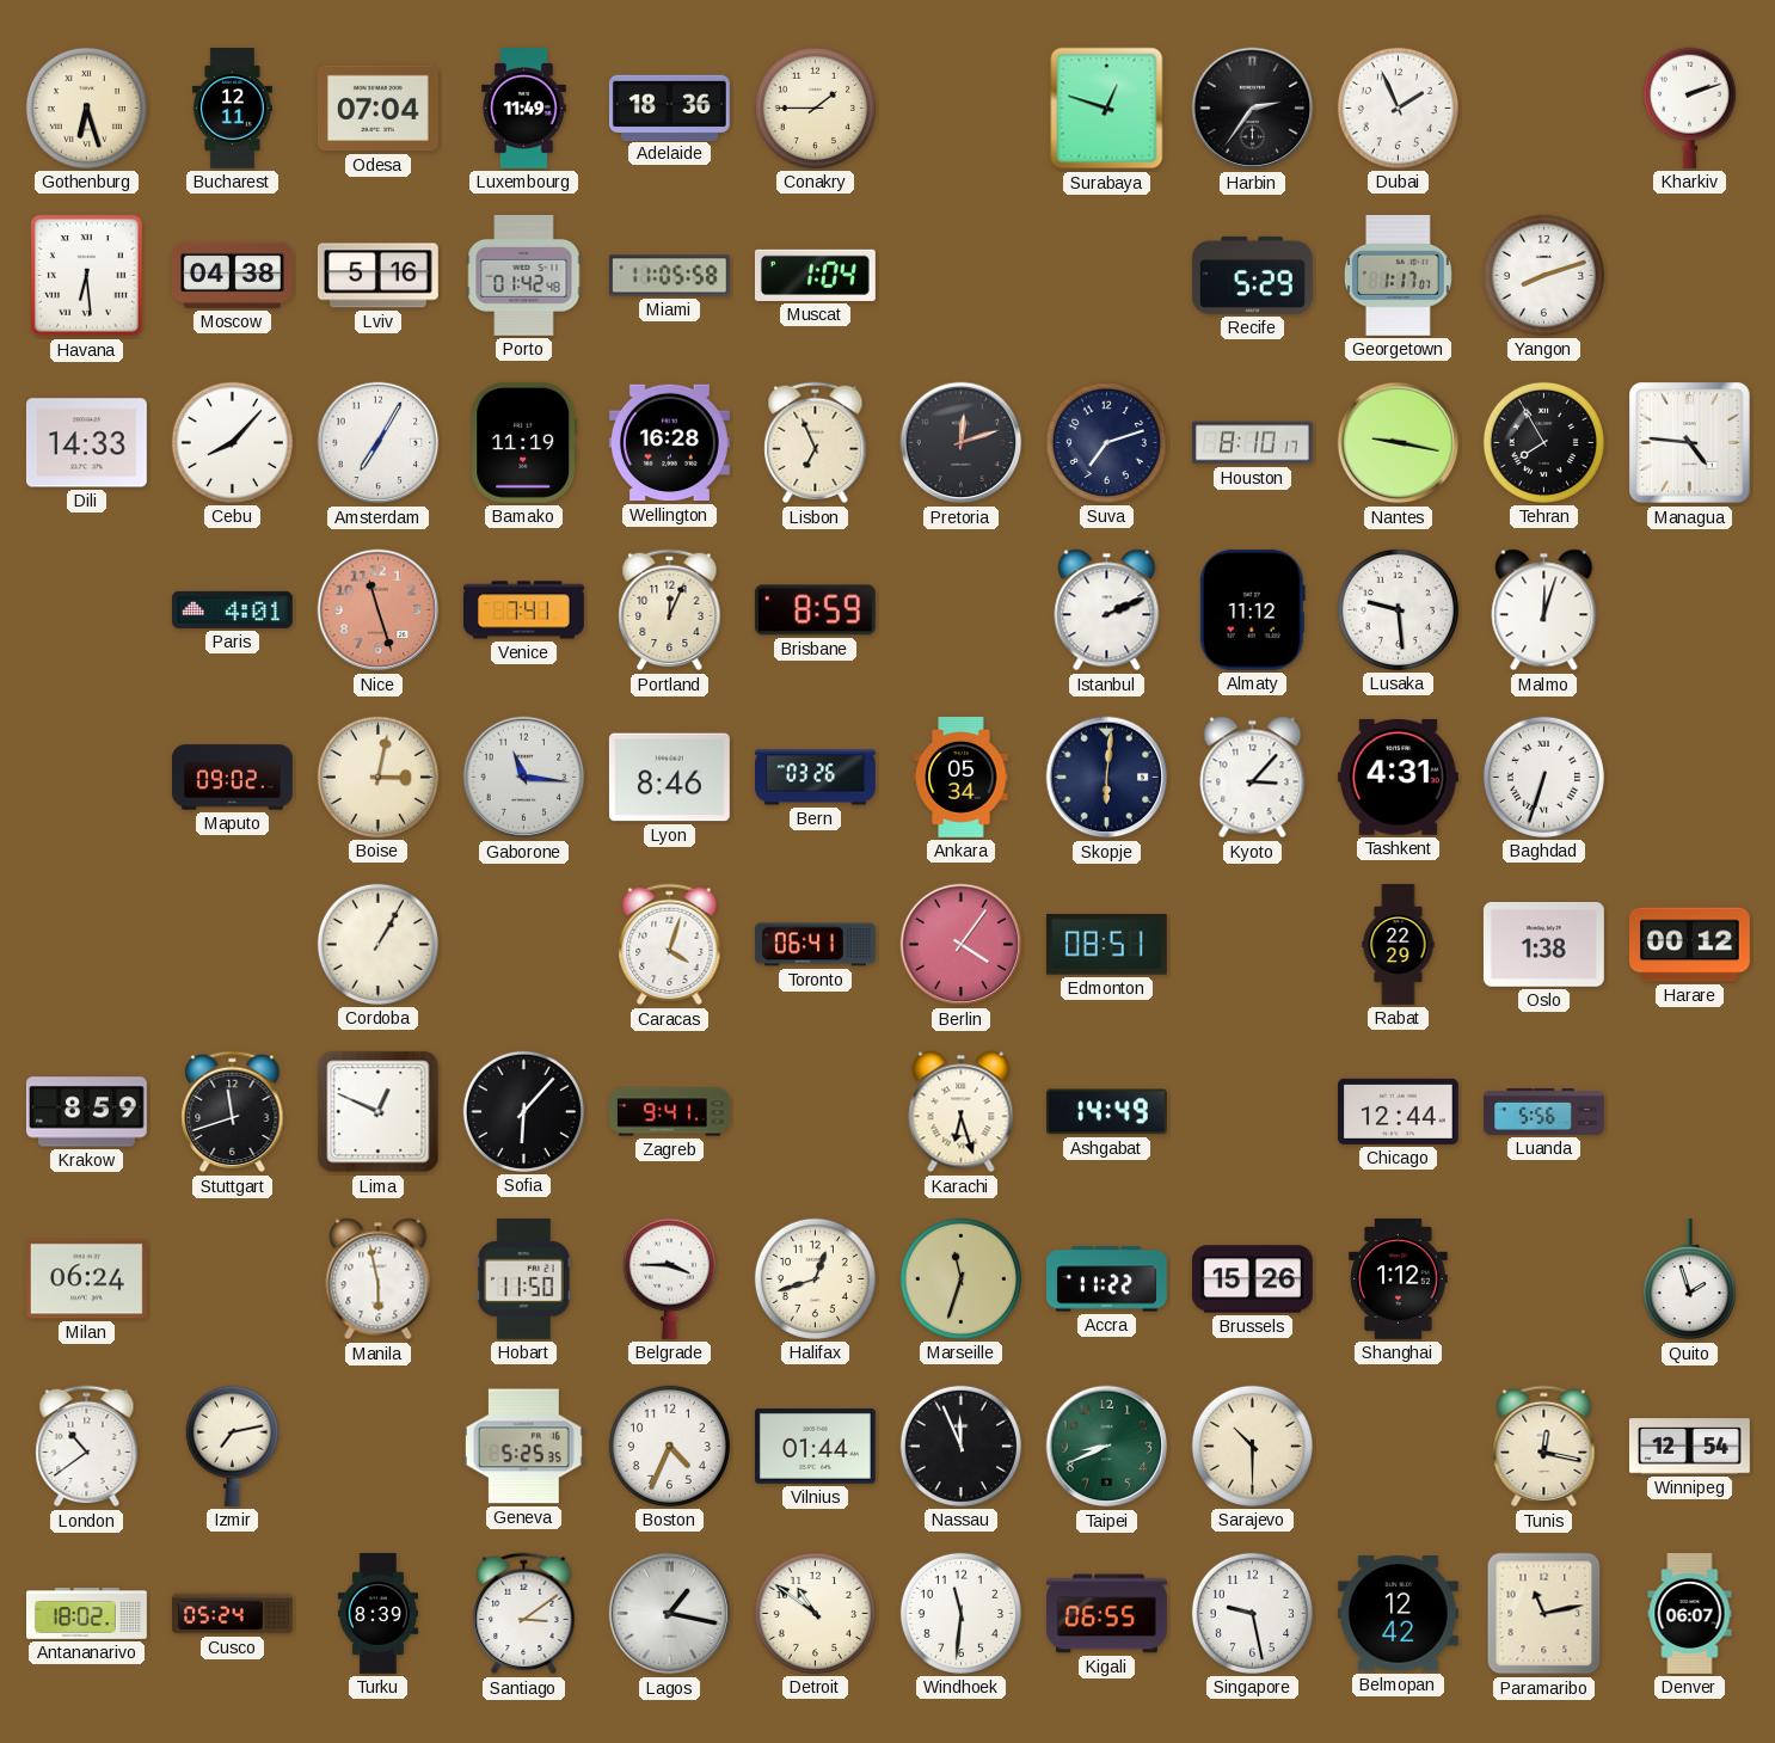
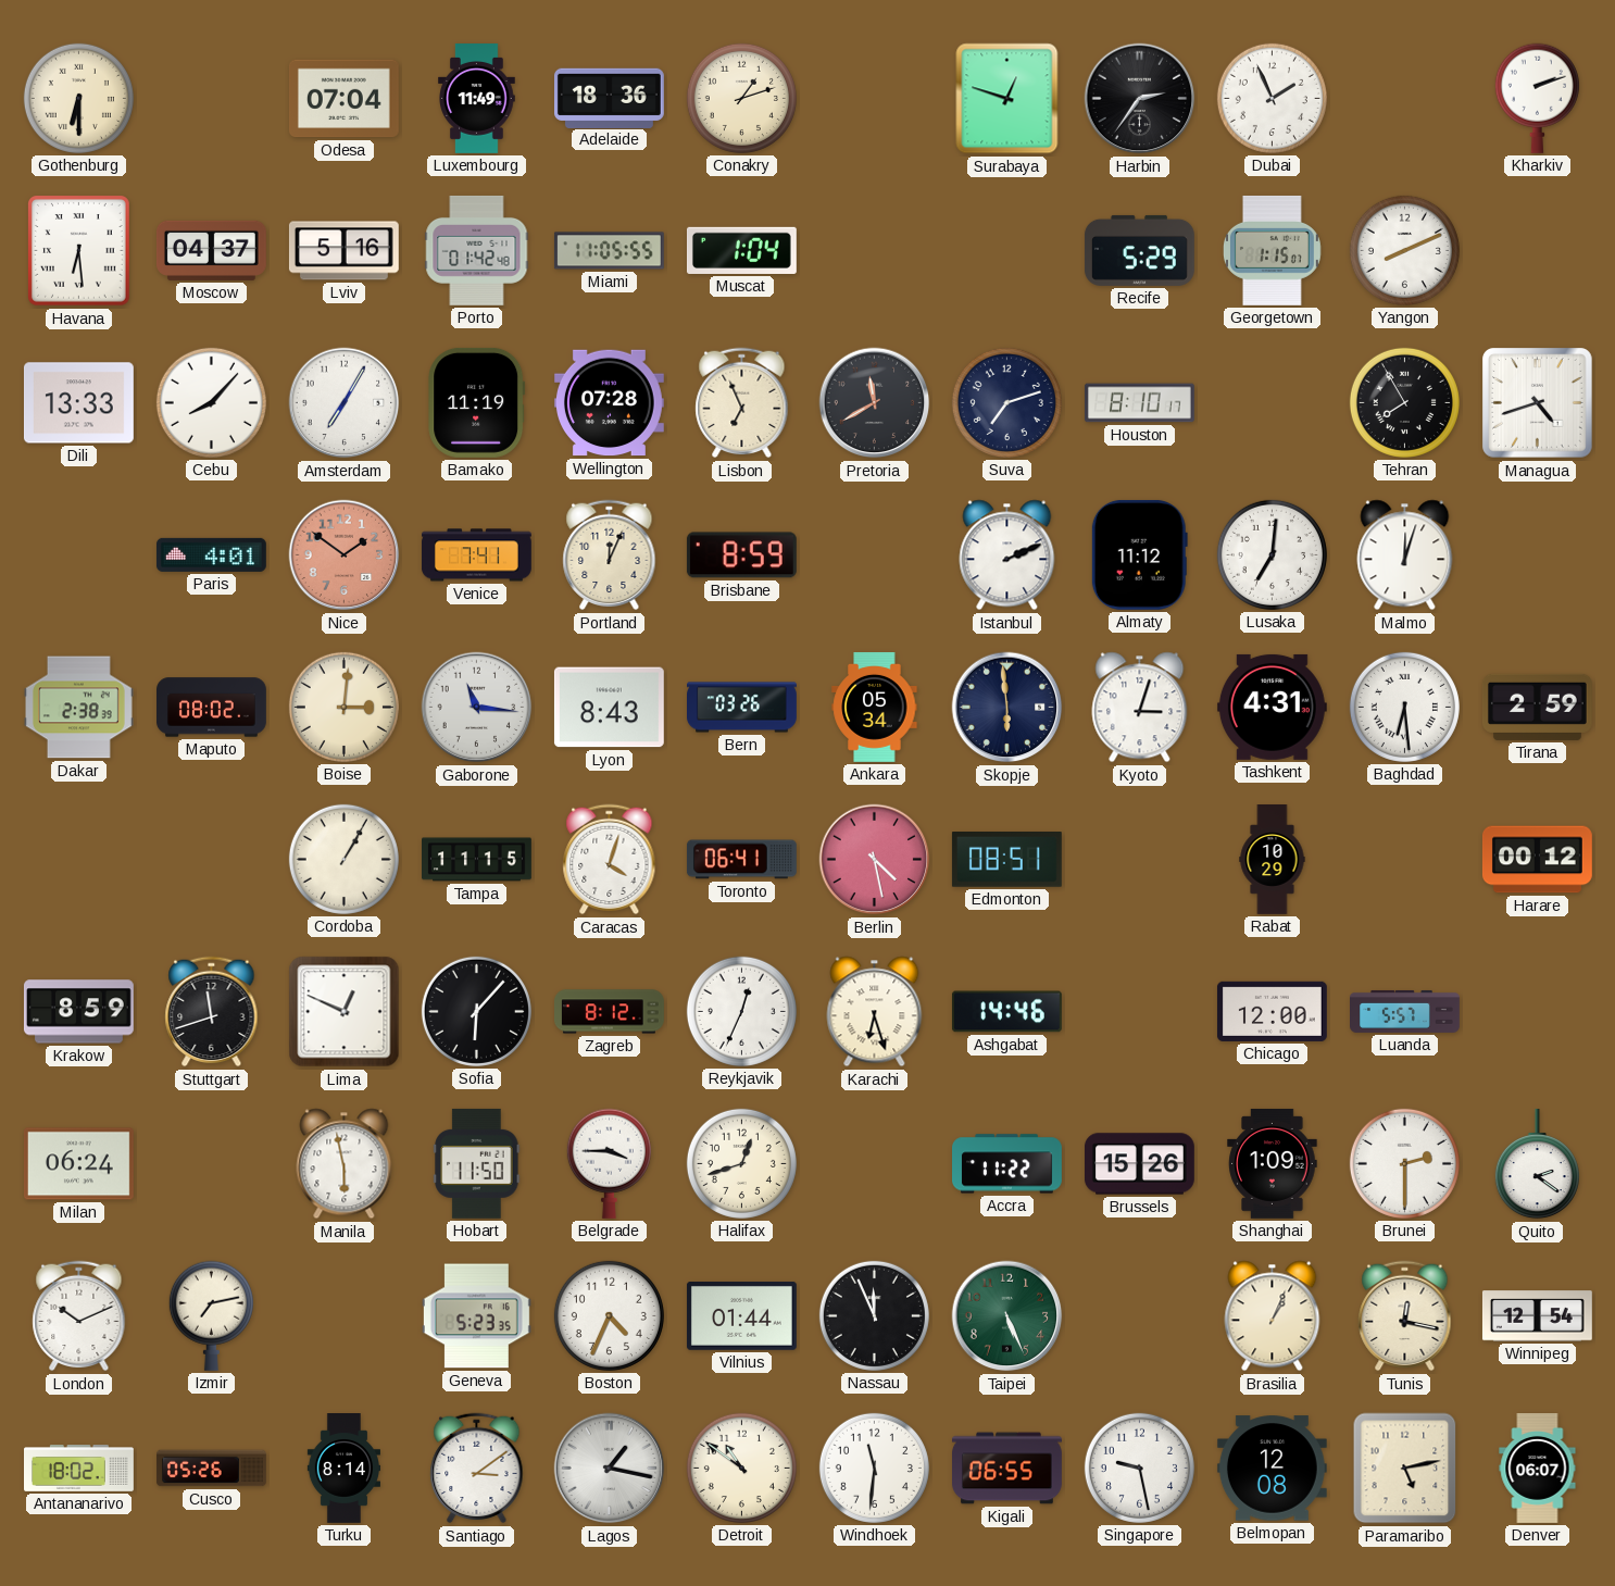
Gothenburg: 6:27 -> 6:30 (78, 98)
Bucharest: 12:11 -> none (232, 109)
Conakry: 1:45 -> 1:12 (741, 98)
Moscow: 04:38 -> 04:37 (211, 250)
Miami: 11:05:58 -> 11:05:55 (609, 251)
Georgetown: 1:17 -> 1:15 (1272, 250)
Yangon: 8:12 -> 8:11 (1404, 250)
Dili: 14:33 -> 13:33 (78, 403)
Wellington: 16:28 -> 07:28 (609, 403)
Pretoria: 12:12 -> 11:40 (875, 403)
Nantes: 9:17 -> none (1399, 443)
Managua: 4:46 -> 4:42 (1538, 403)
Nice: 11:27 -> 1:51 (345, 555)
Lusaka: 9:29 -> 7:01 (1272, 554)
Dakar: none -> 2:38 (78, 708)
Maputo: 09:02 -> 08:02 (212, 708)
Boise: 3:02 -> 3:01 (343, 707)
Lyon: 8:46 -> 8:43 (609, 708)
Skopje: 6:01 -> 5:59 (1007, 708)
Kyoto: 3:07 -> 3:03 (1140, 708)
Baghdad: 6:33 -> 6:29 (1404, 707)
Tirana: none -> 2:59 (1537, 707)
Tampa: none -> 11:15 (477, 860)
Berlin: 4:06 -> 4:28 (875, 860)
Rabat: 22:29 -> 10:29 (1273, 860)
Oslo: 1:38 -> none (1543, 945)
Zagreb: 9:41 -> 8:12 (610, 1012)
Reykjavik: none -> 12:34 (741, 1011)
Ashgabat: 14:49 -> 14:46 (1006, 1012)
Chicago: 12:44 -> 12:00 (1272, 1011)
Luanda: 5:56 -> 5:57 (1405, 1011)
Marseille: 11:33 -> none (960, 1278)
Shanghai: 1:12 -> 1:09 (1273, 1163)
Brunei: none -> 2:30 (1404, 1163)
Quito: 1:57 -> 2:21 (1537, 1164)
London: 10:39 -> 10:11 (79, 1316)
Geneva: 5:25 -> 5:23 (476, 1316)
Taipei: 8:41 -> 5:26 (1007, 1316)
Sarajevo: 10:30 -> none (1252, 1446)
Brasilia: none -> 1:04 (1273, 1316)
Cusco: 05:24 -> 05:26 (212, 1469)
Turku: 8:39 -> 8:14 (343, 1469)
Belmopan: 12:42 -> 12:08 (1272, 1469)
Paramaribo: 11:13 -> 5:13 (1405, 1469)
